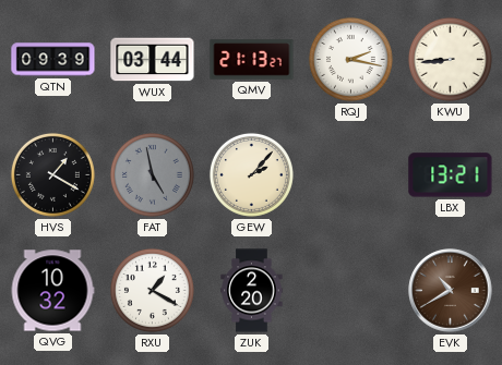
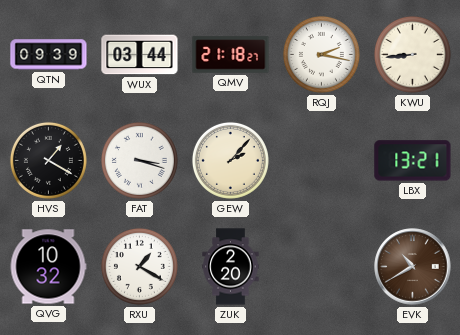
QMV: 21:13 -> 21:18 (231, 55)
FAT: 4:58 -> 3:18 (139, 160)
FAT dial: grey -> white (139, 160)
